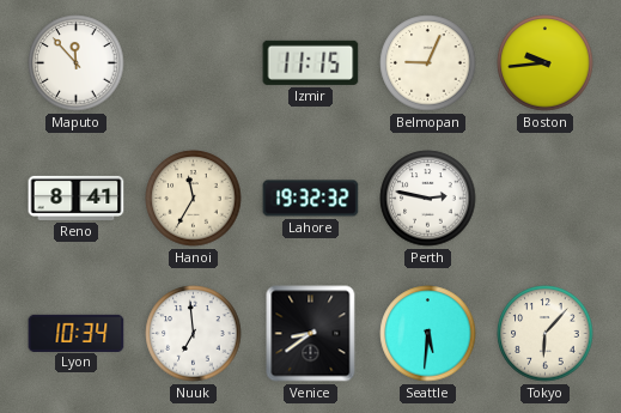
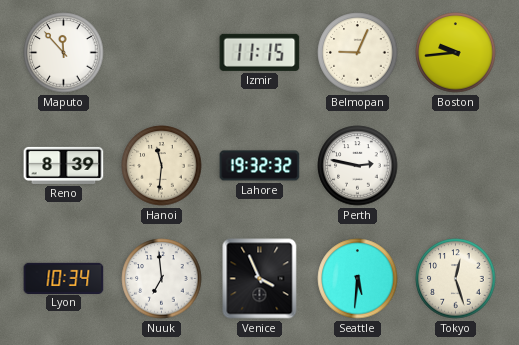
Reno: 8:41 -> 8:39 (64, 165)
Hanoi: 11:35 -> 11:31 (162, 166)
Venice: 8:39 -> 3:56 (260, 279)
Tokyo: 6:07 -> 12:27 (456, 279)
